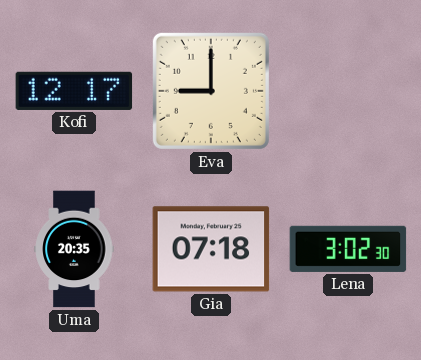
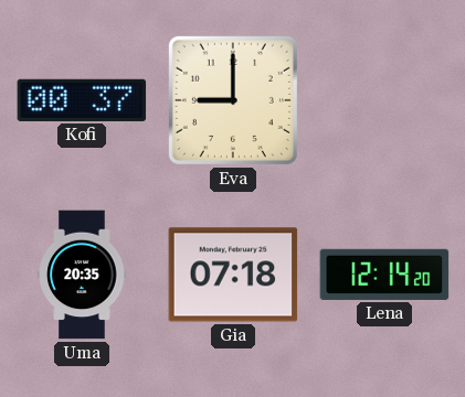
Kofi: 12:17 -> 00:37 (82, 100)
Lena: 3:02 -> 12:14 (384, 275)
